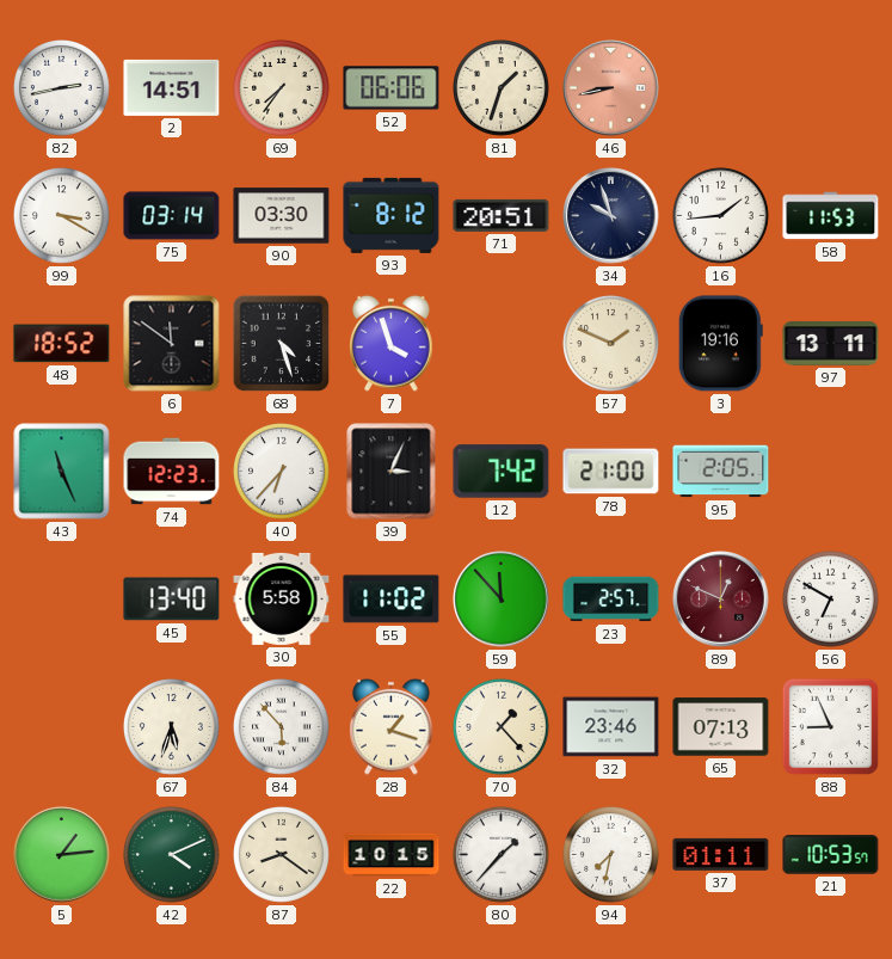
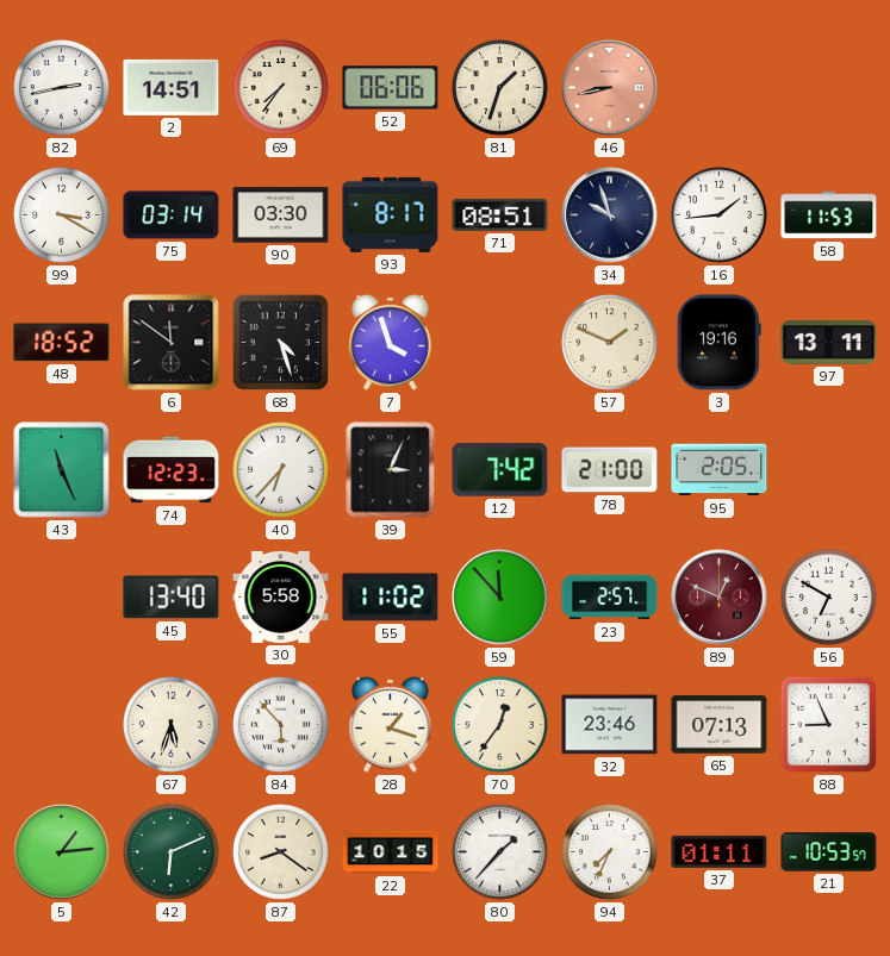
93: 8:12 -> 8:17 (391, 214)
71: 20:51 -> 08:51 (500, 214)
70: 1:23 -> 12:36 (500, 725)
42: 4:11 -> 6:11 (172, 852)
94: 7:32 -> 7:34 (610, 852)
